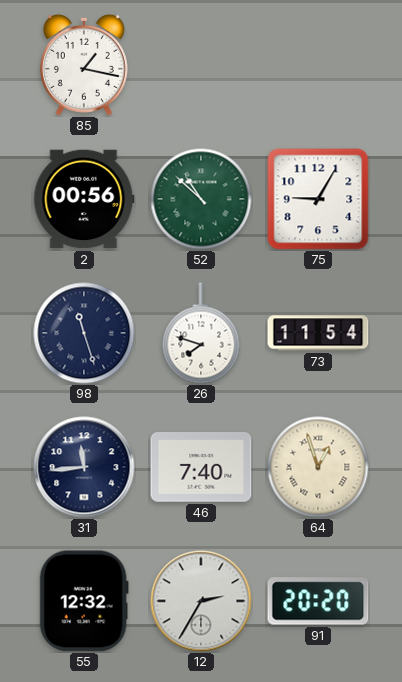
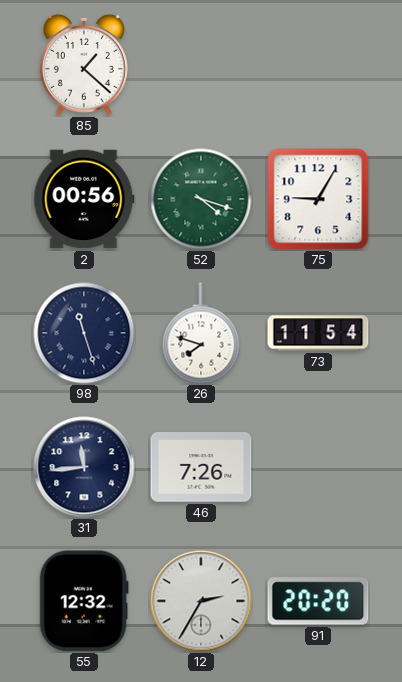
85: 1:17 -> 1:22 (84, 65)
52: 10:52 -> 4:18 (201, 199)
46: 7:40 -> 7:26 (201, 468)
64: 12:57 -> none (318, 467)
